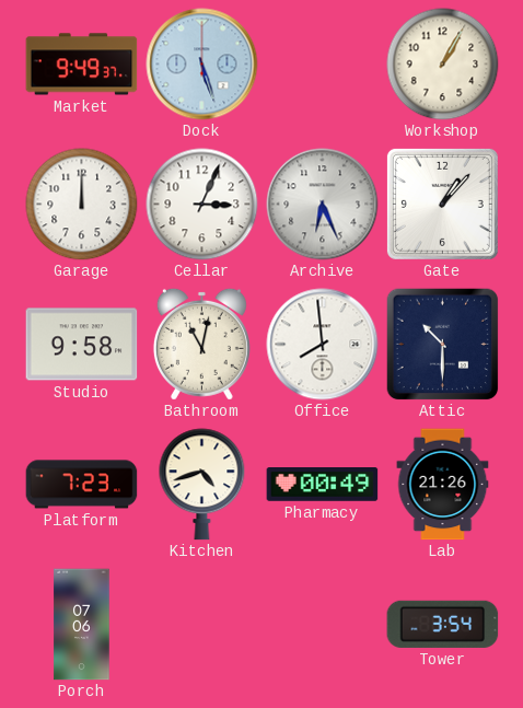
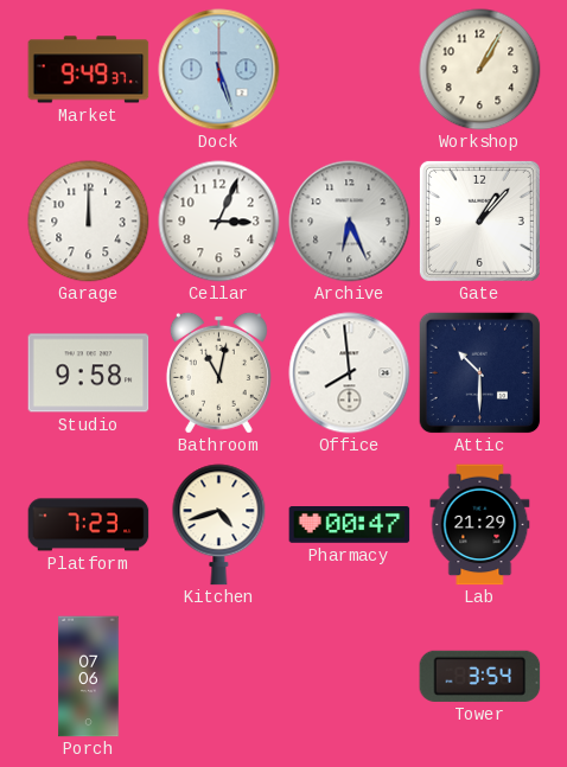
Pharmacy: 00:49 -> 00:47 (350, 525)
Lab: 21:26 -> 21:29 (480, 525)
